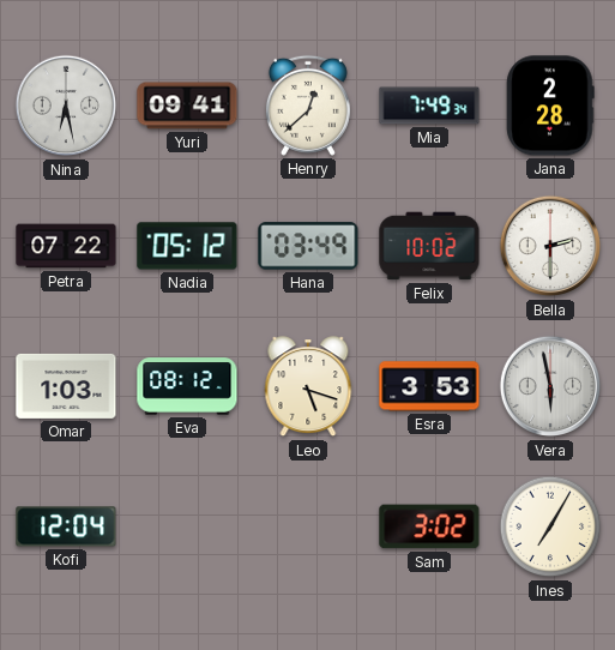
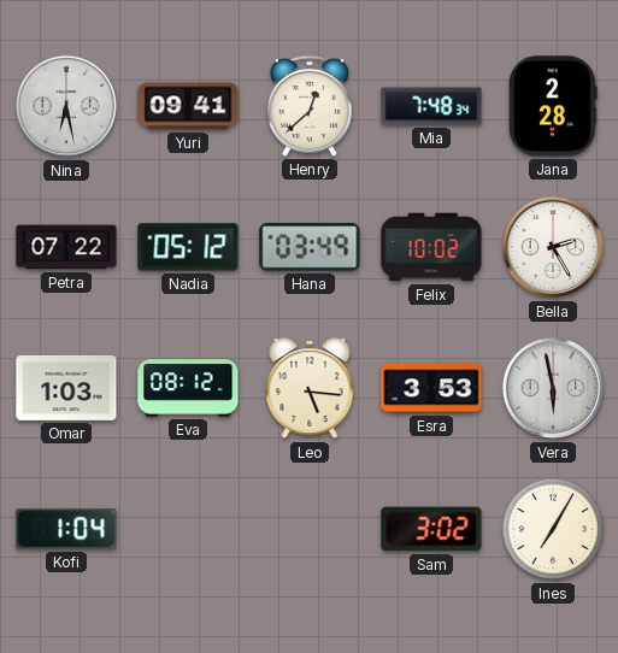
Mia: 7:49 -> 7:48 (431, 106)
Bella: 2:30 -> 2:25 (553, 247)
Leo: 5:18 -> 5:16 (310, 389)
Kofi: 12:04 -> 1:04 (66, 529)
